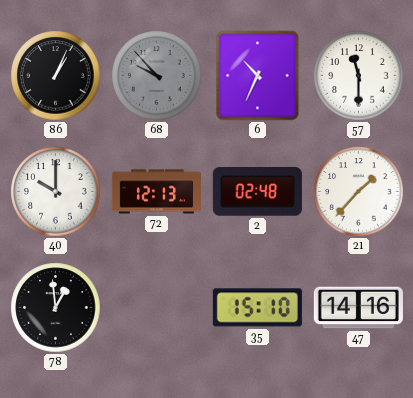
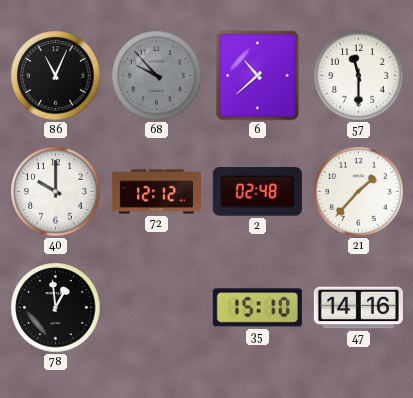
86: 1:04 -> 11:04 (56, 76)
6: 10:34 -> 10:38 (258, 76)
72: 12:13 -> 12:12 (156, 192)
